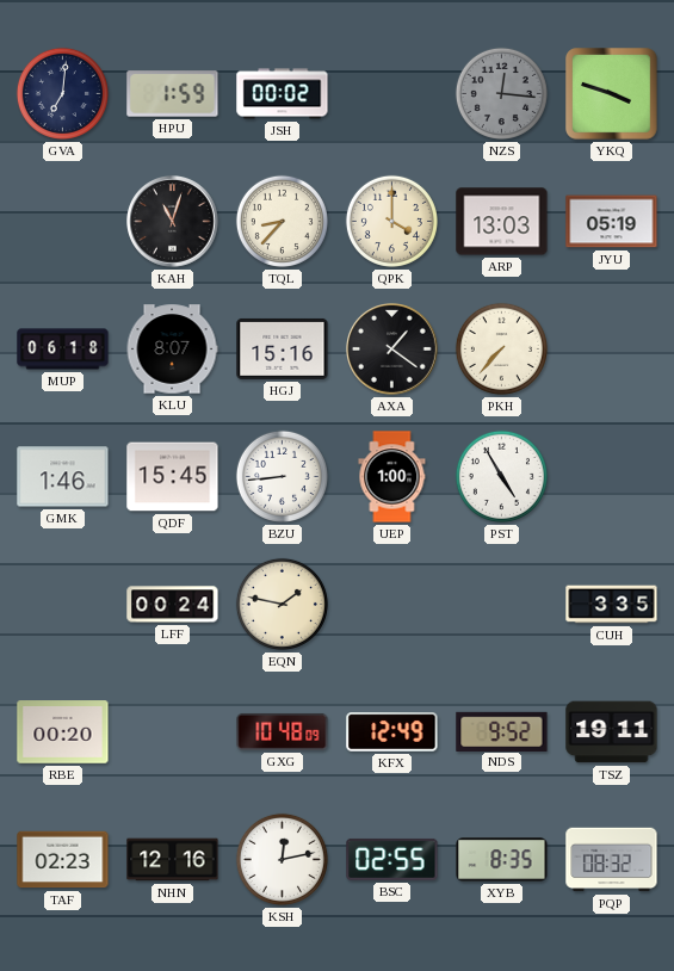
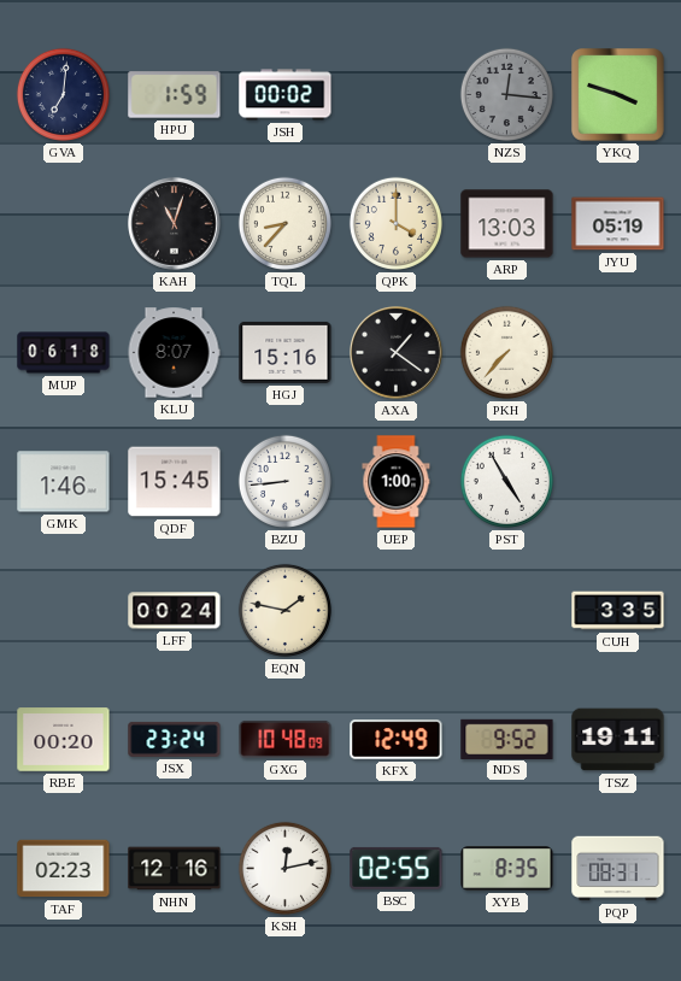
JSX: none -> 23:24 (175, 739)
PQP: 08:32 -> 08:31 (618, 869)
